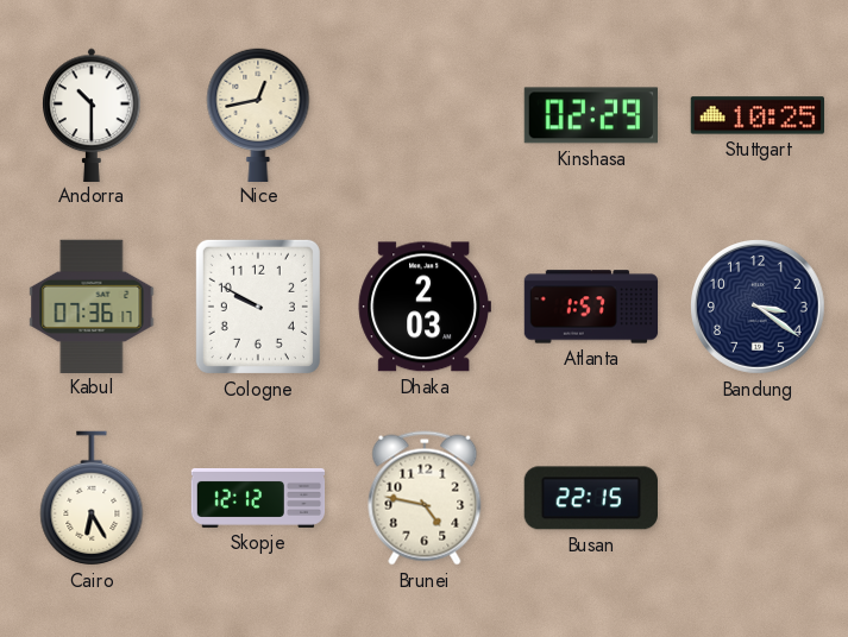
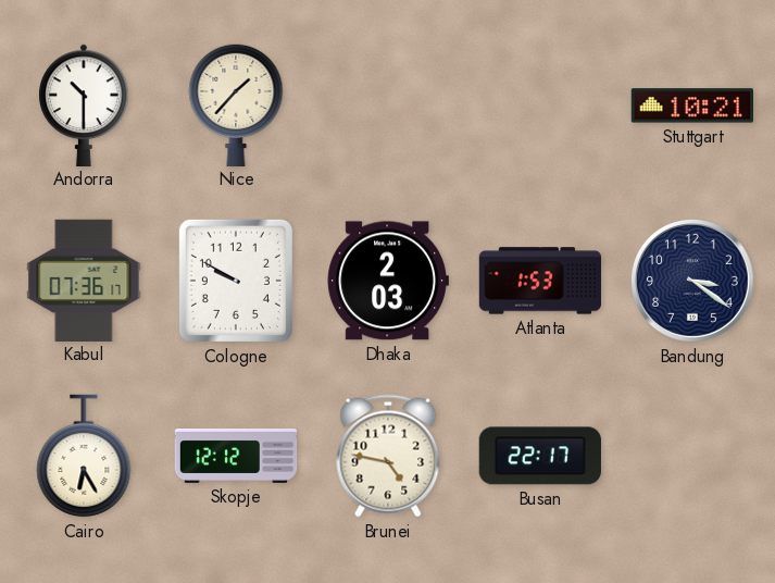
Nice: 12:43 -> 1:37 (236, 104)
Kinshasa: 02:29 -> none (591, 115)
Stuttgart: 10:25 -> 10:21 (691, 106)
Atlanta: 1:57 -> 1:53 (540, 281)
Busan: 22:15 -> 22:17 (540, 456)
